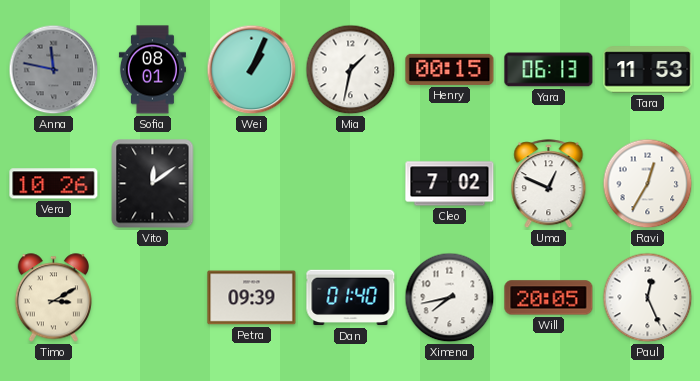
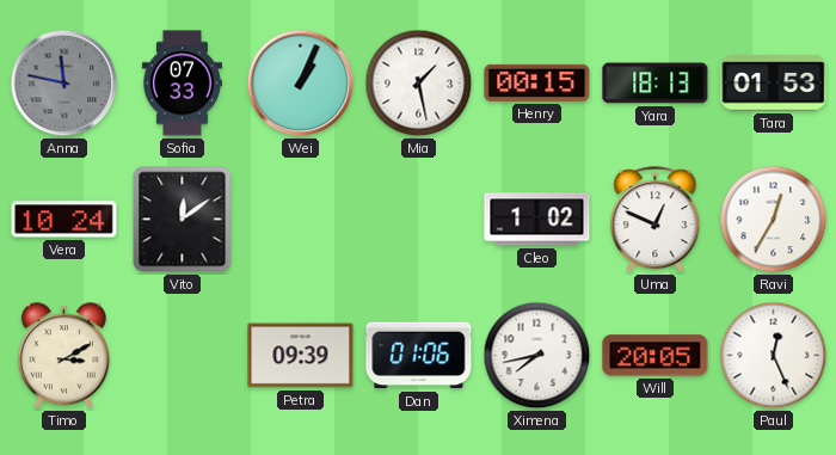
Sofia: 08:01 -> 07:33 (182, 84)
Mia: 1:32 -> 1:28 (419, 84)
Yara: 06:13 -> 18:13 (656, 84)
Tara: 11:53 -> 01:53 (774, 84)
Vera: 10:26 -> 10:24 (64, 220)
Cleo: 7:02 -> 1:02 (537, 220)
Dan: 01:40 -> 01:06 (419, 356)
